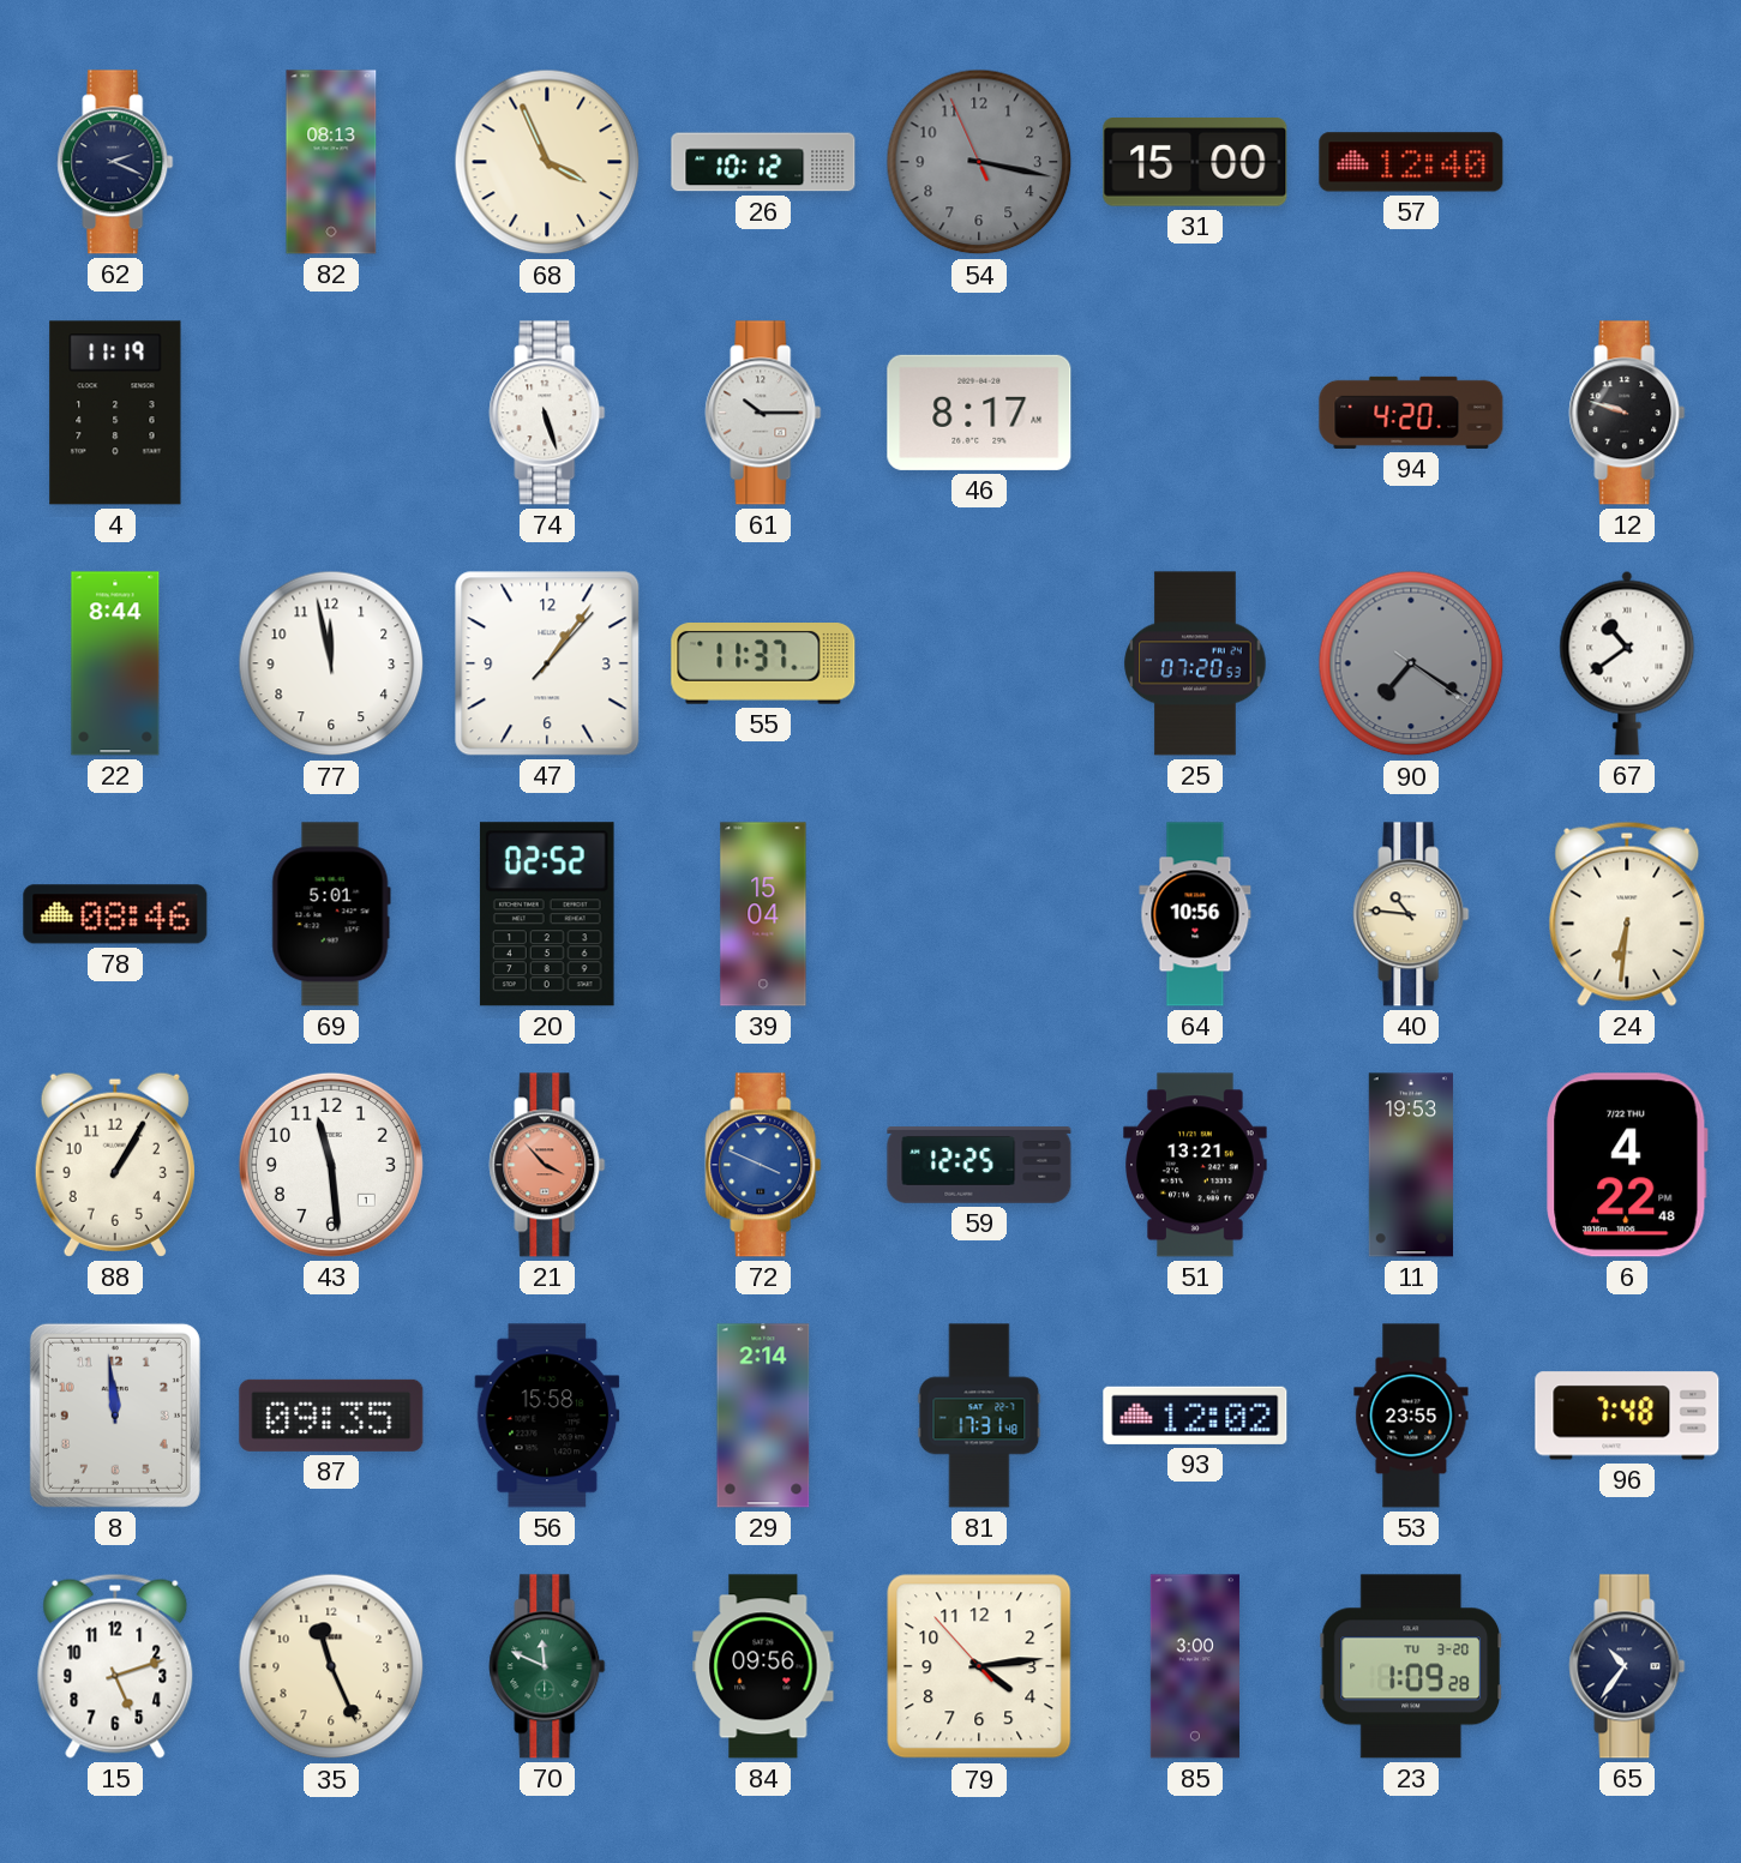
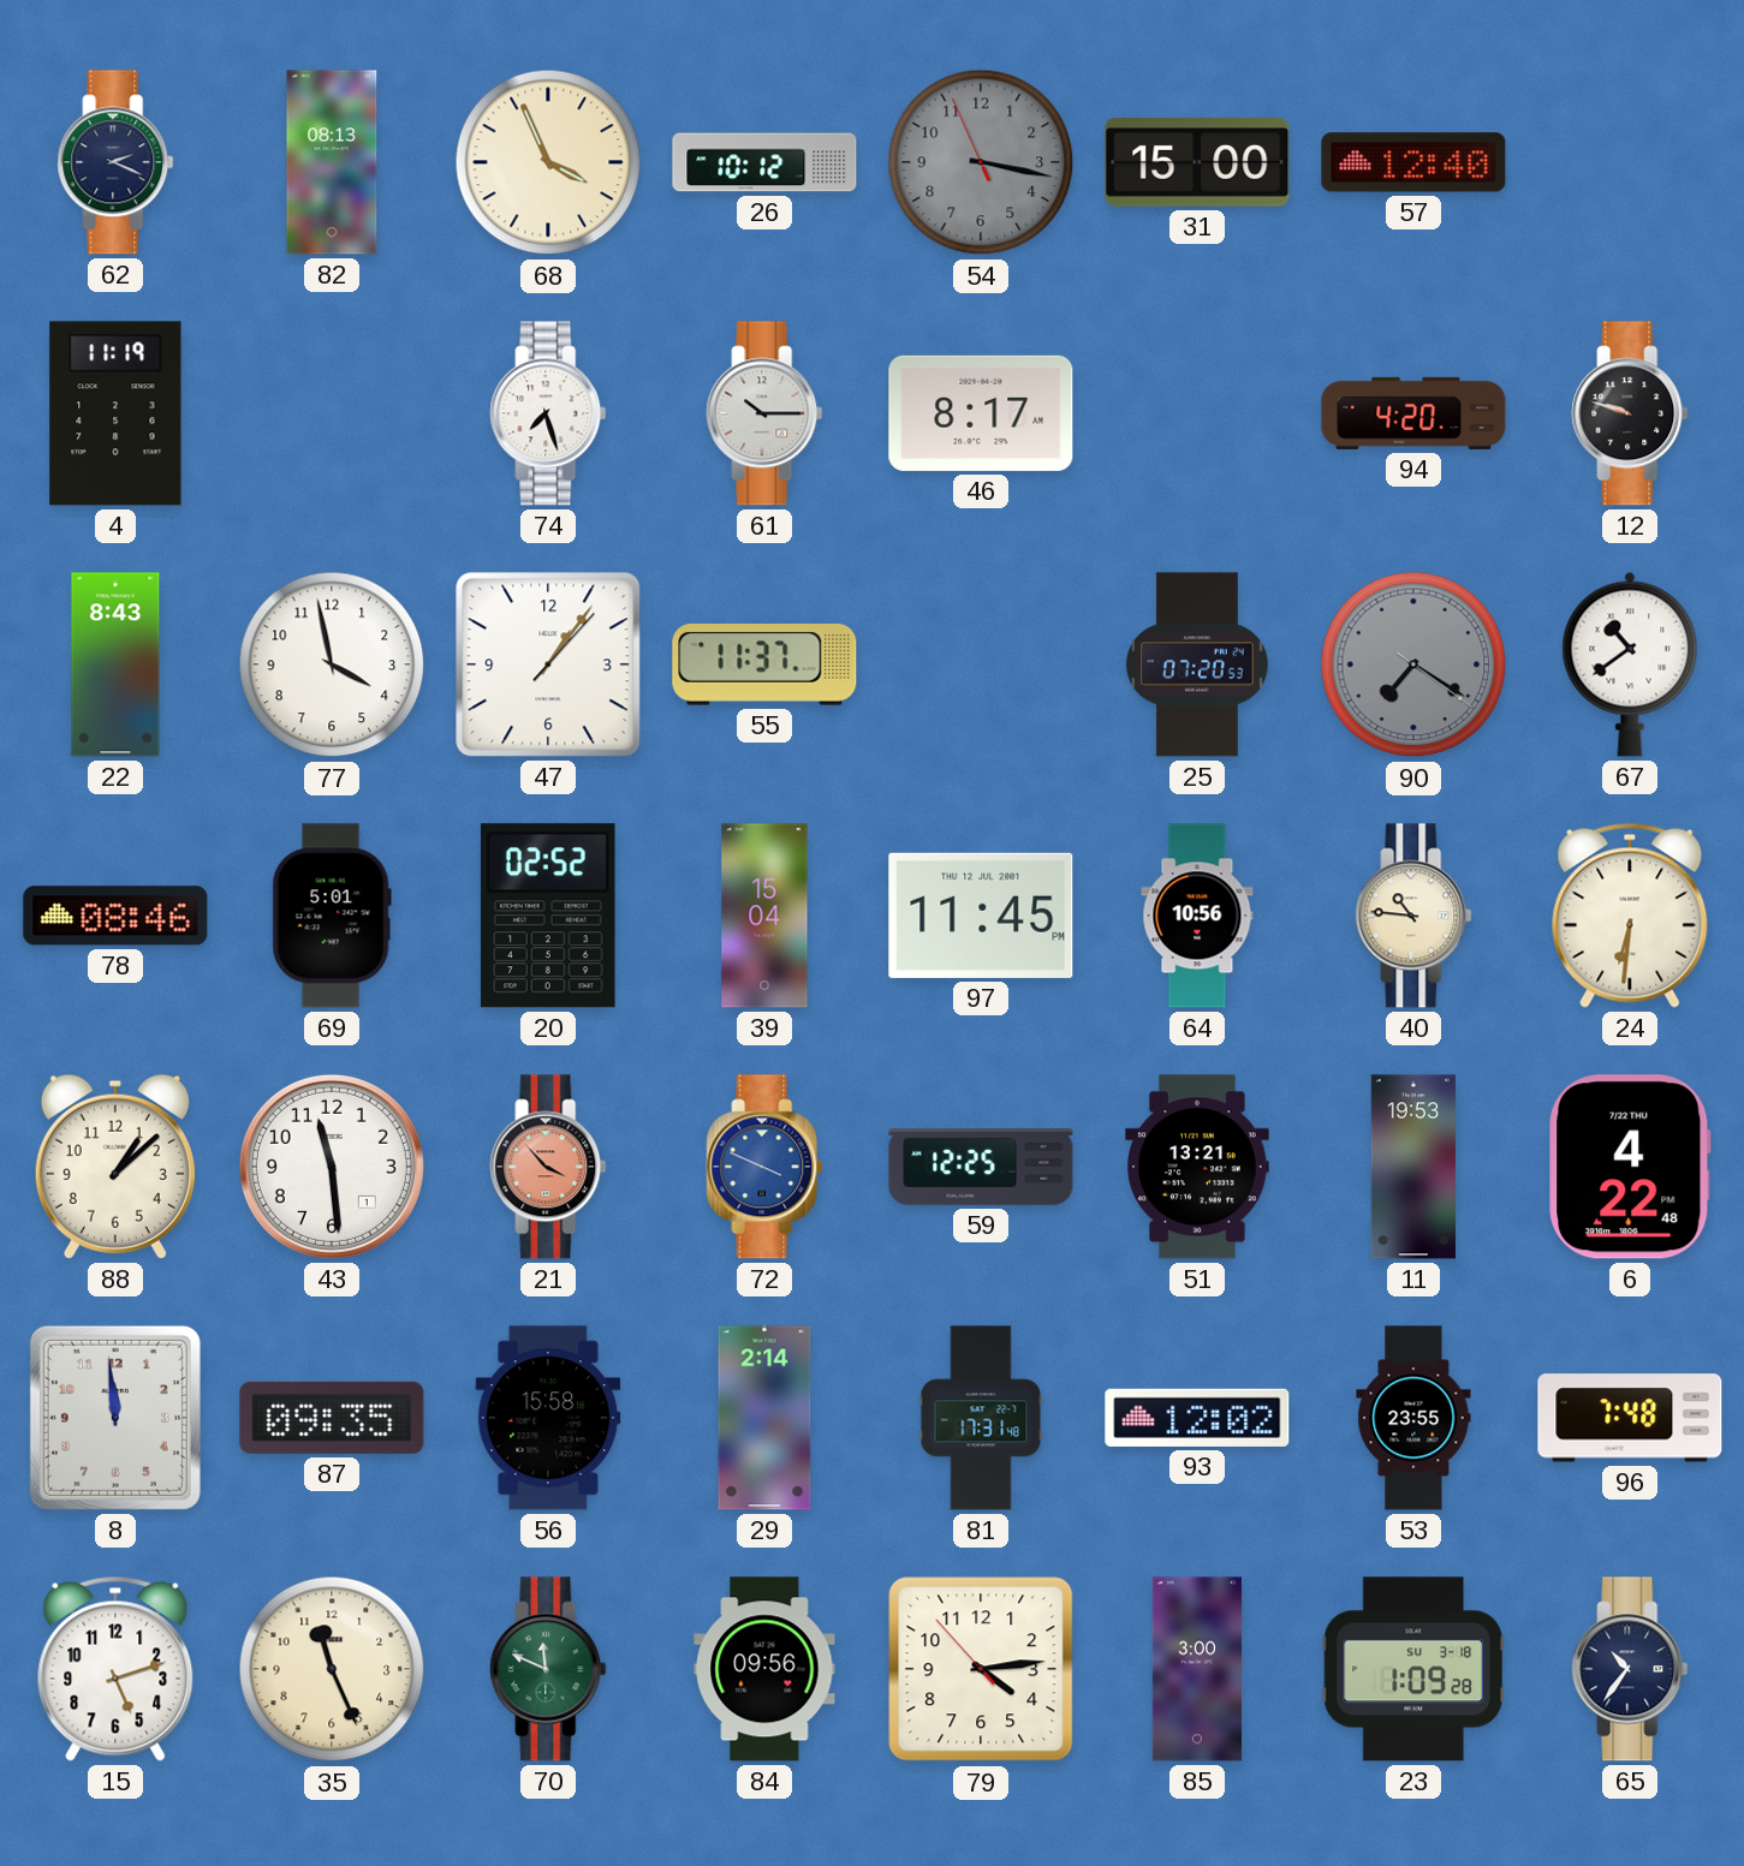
74: 5:27 -> 7:27 (548, 413)
22: 8:44 -> 8:43 (115, 664)
77: 11:58 -> 3:58 (332, 664)
97: none -> 11:45 (981, 916)
88: 1:05 -> 1:08 (115, 1167)
23 date: TU 3-20 -> SU 3-18 (1413, 1669)
